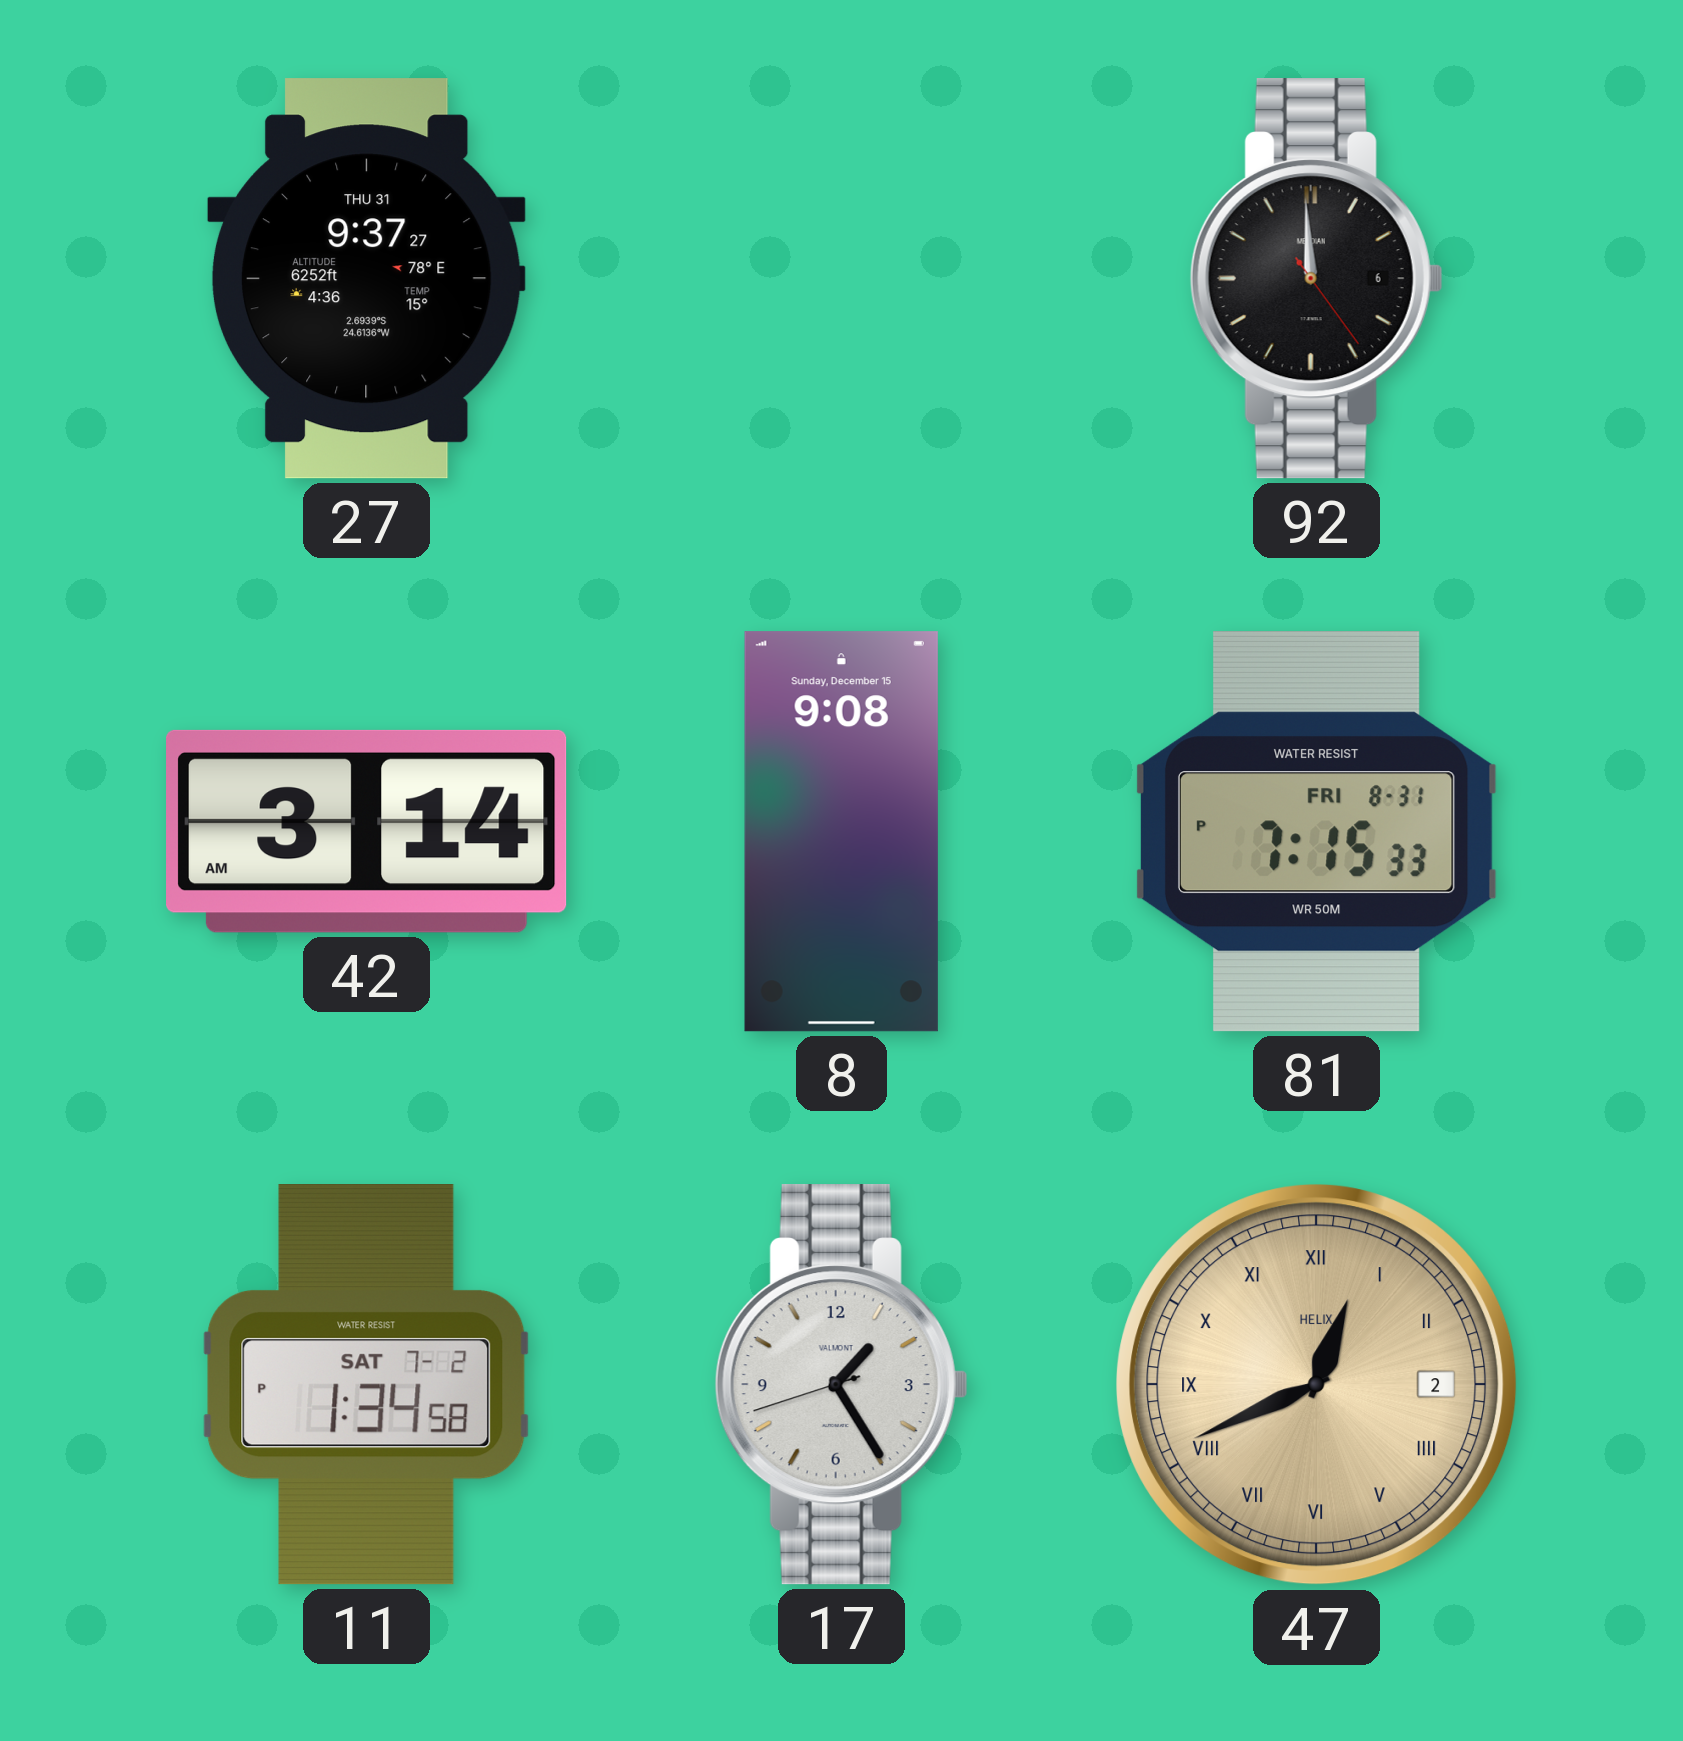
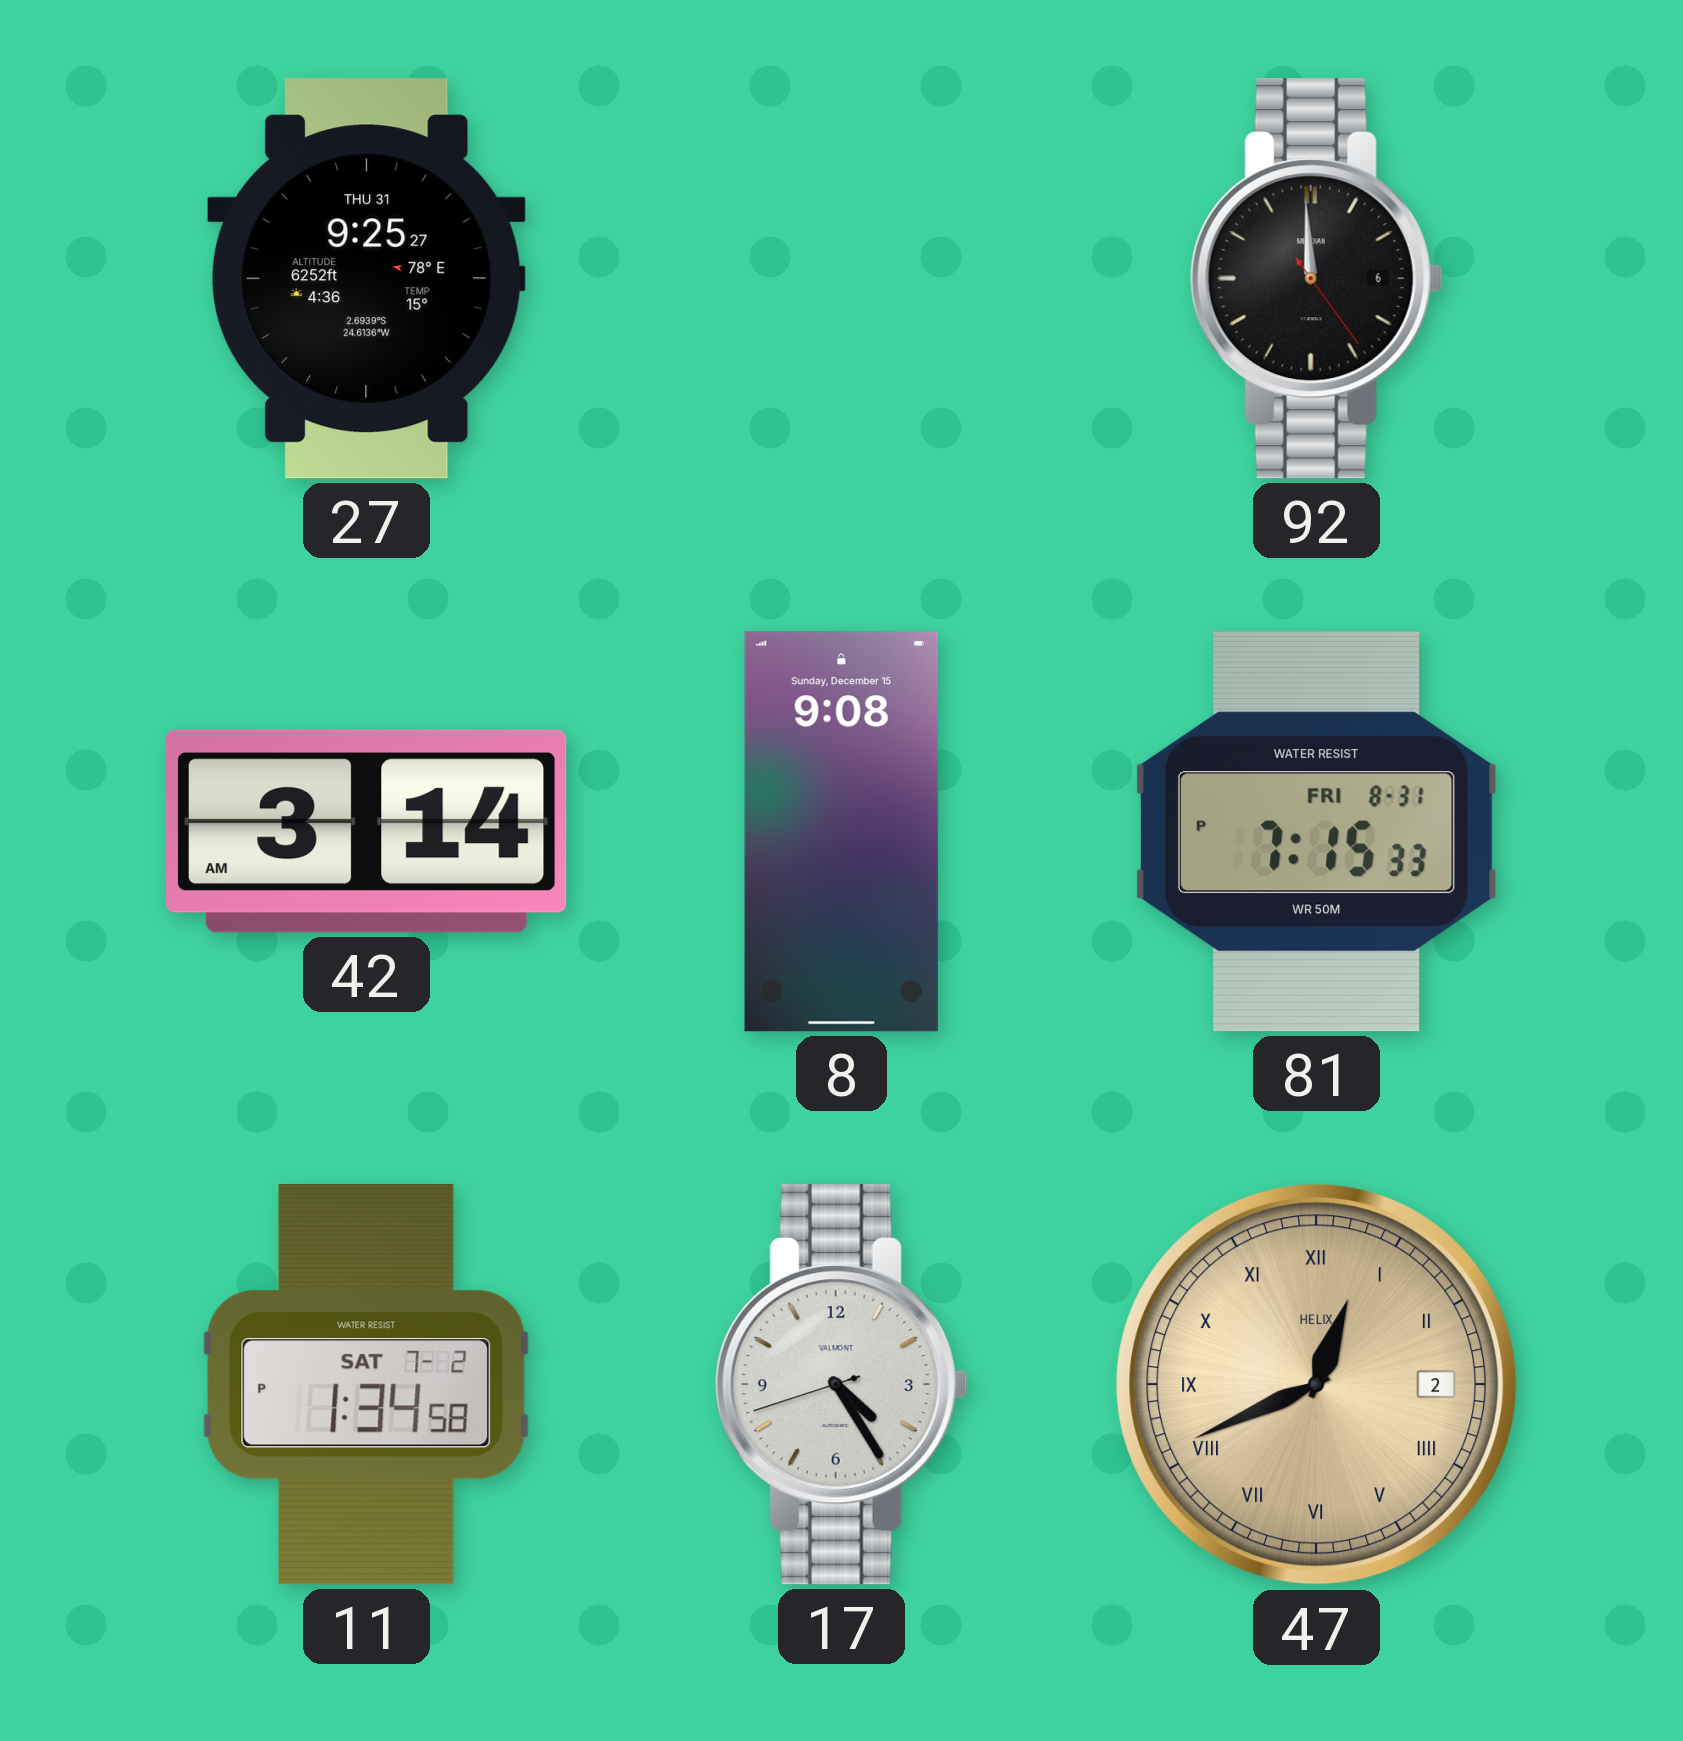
27: 9:37 -> 9:25 (366, 279)
17: 1:24 -> 4:24 (841, 1385)
